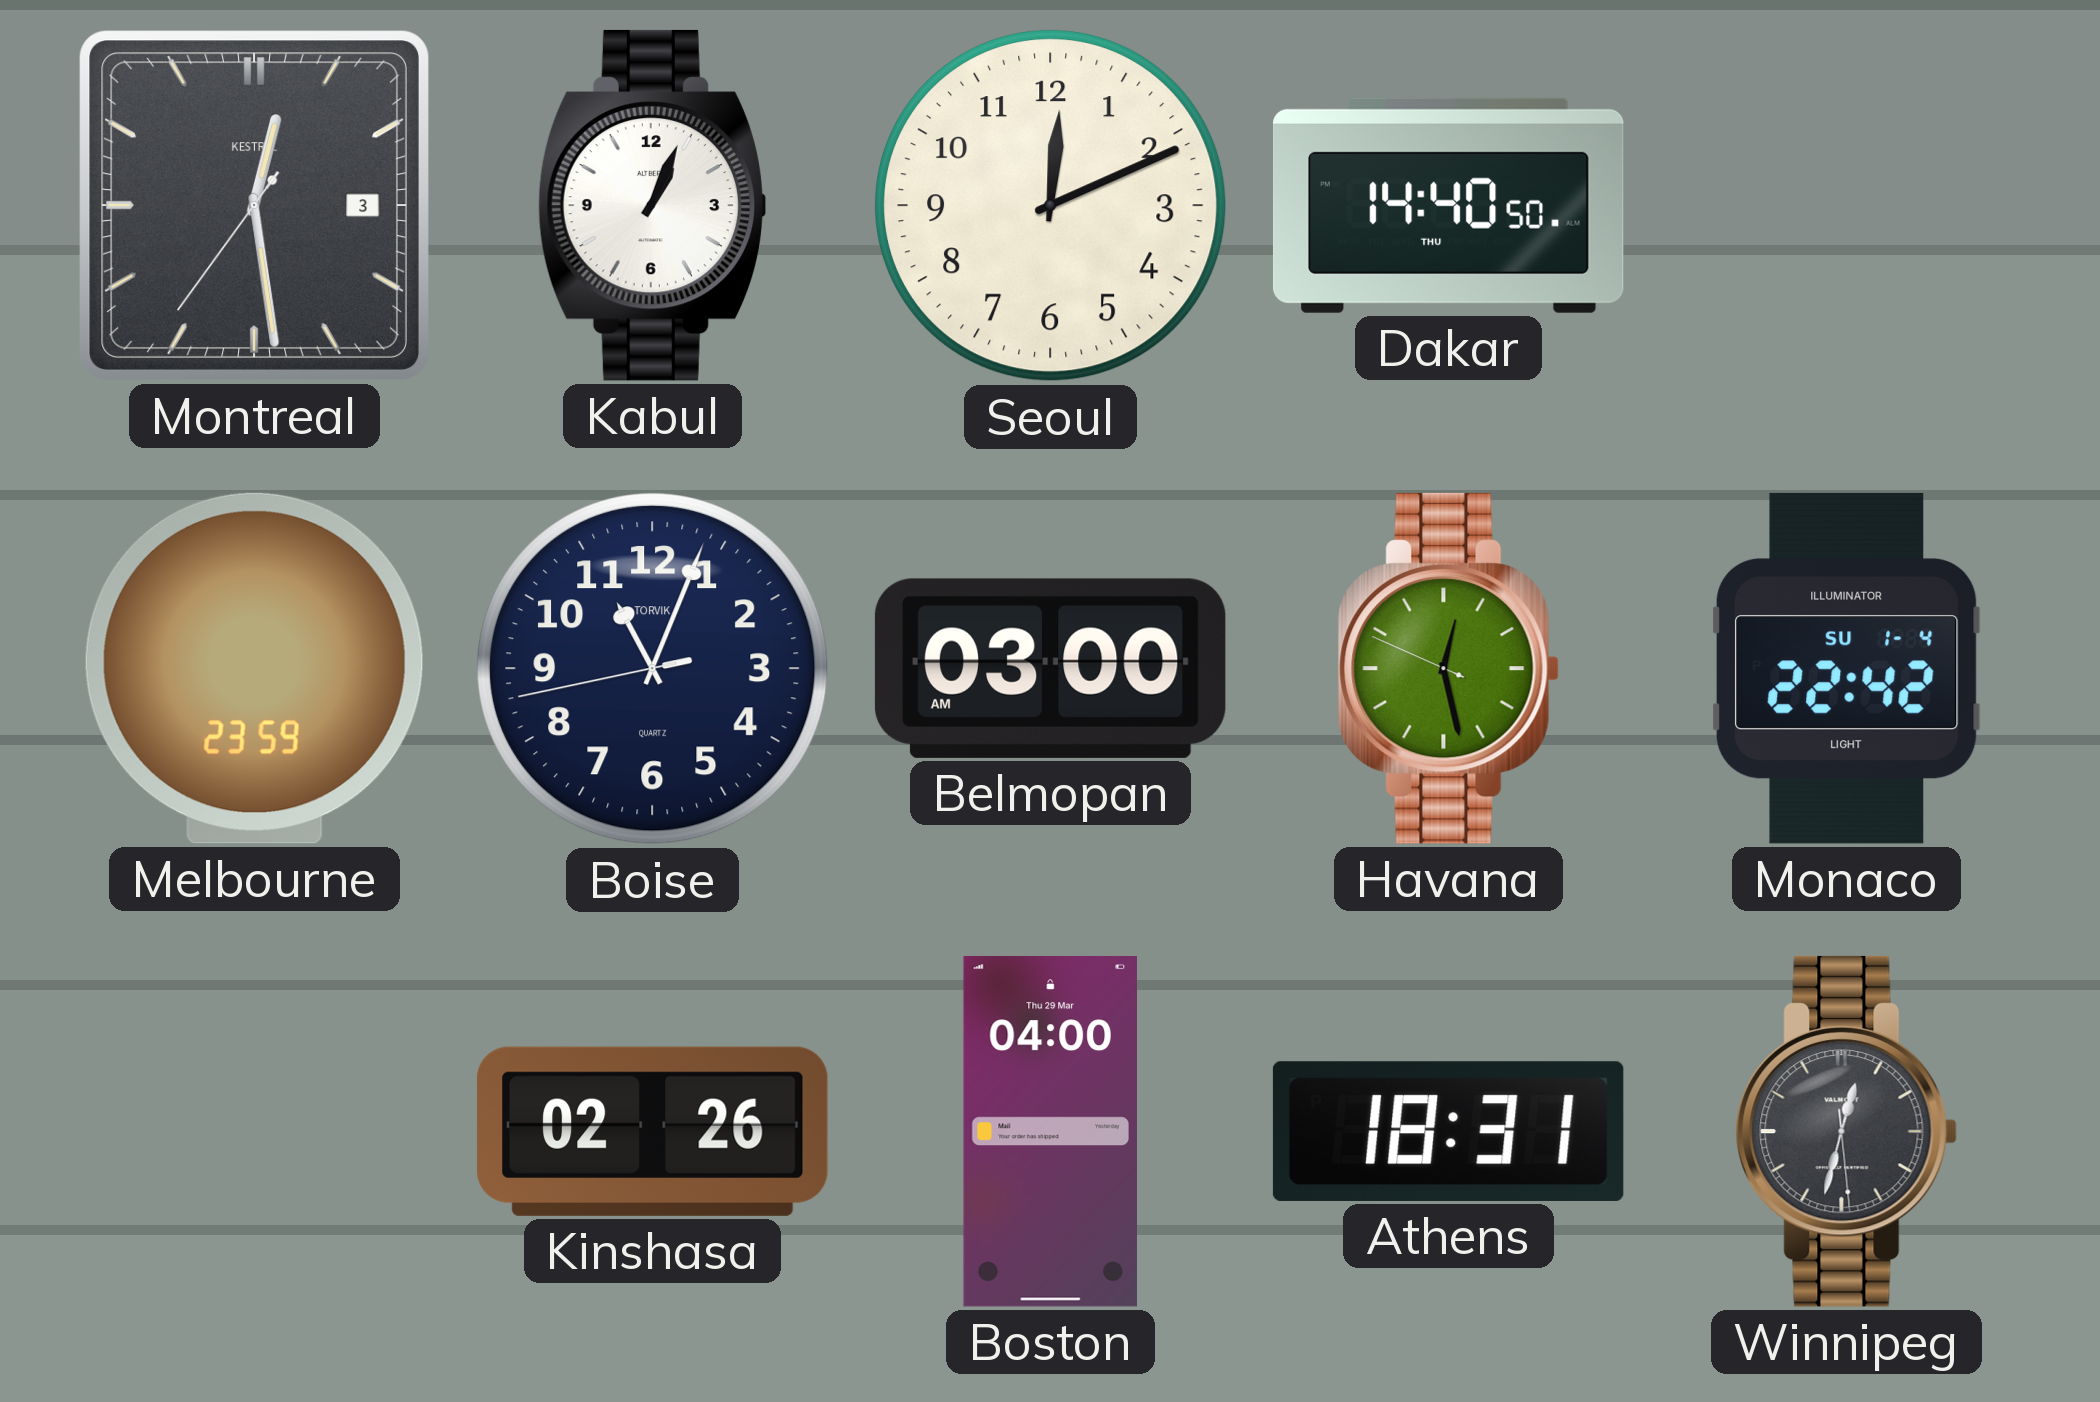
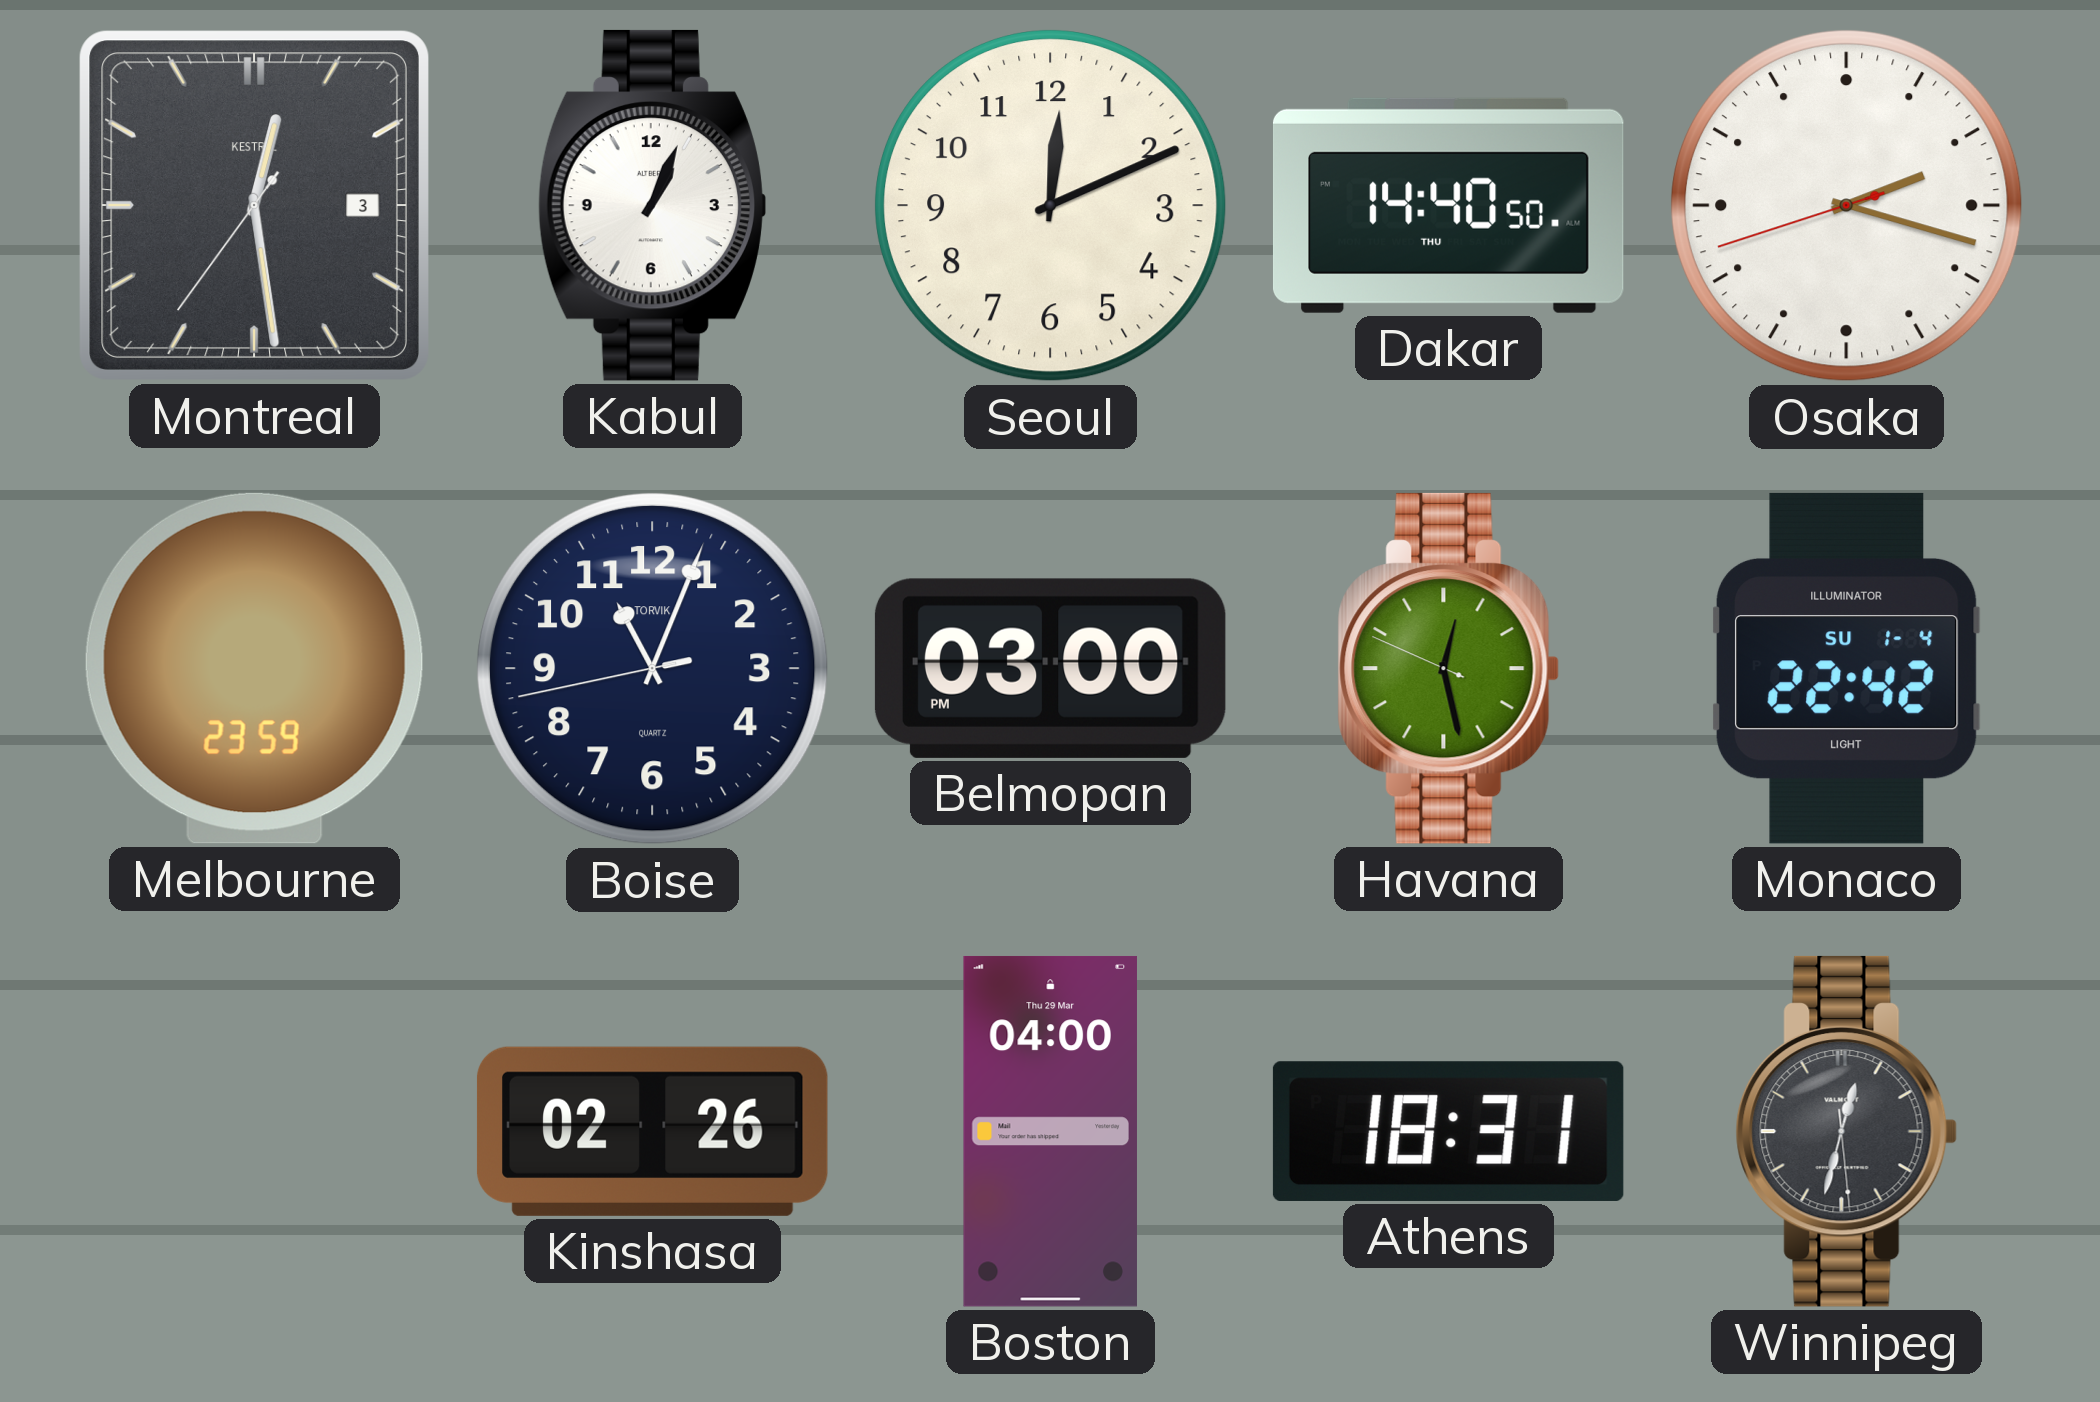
Osaka: none -> 2:17 (1847, 206)
Belmopan: 03:00 AM -> 03:00 PM (1050, 668)
